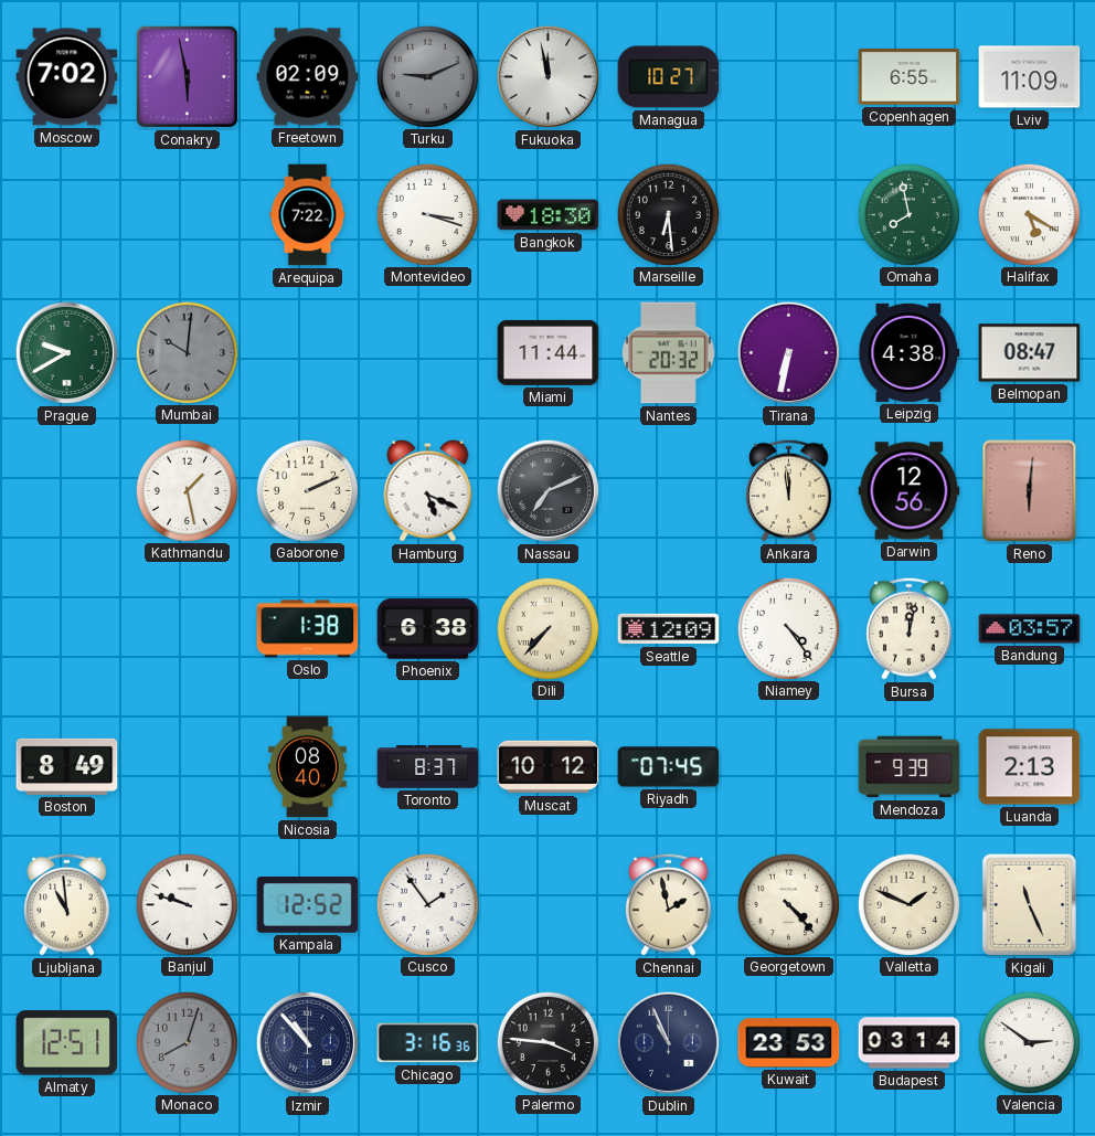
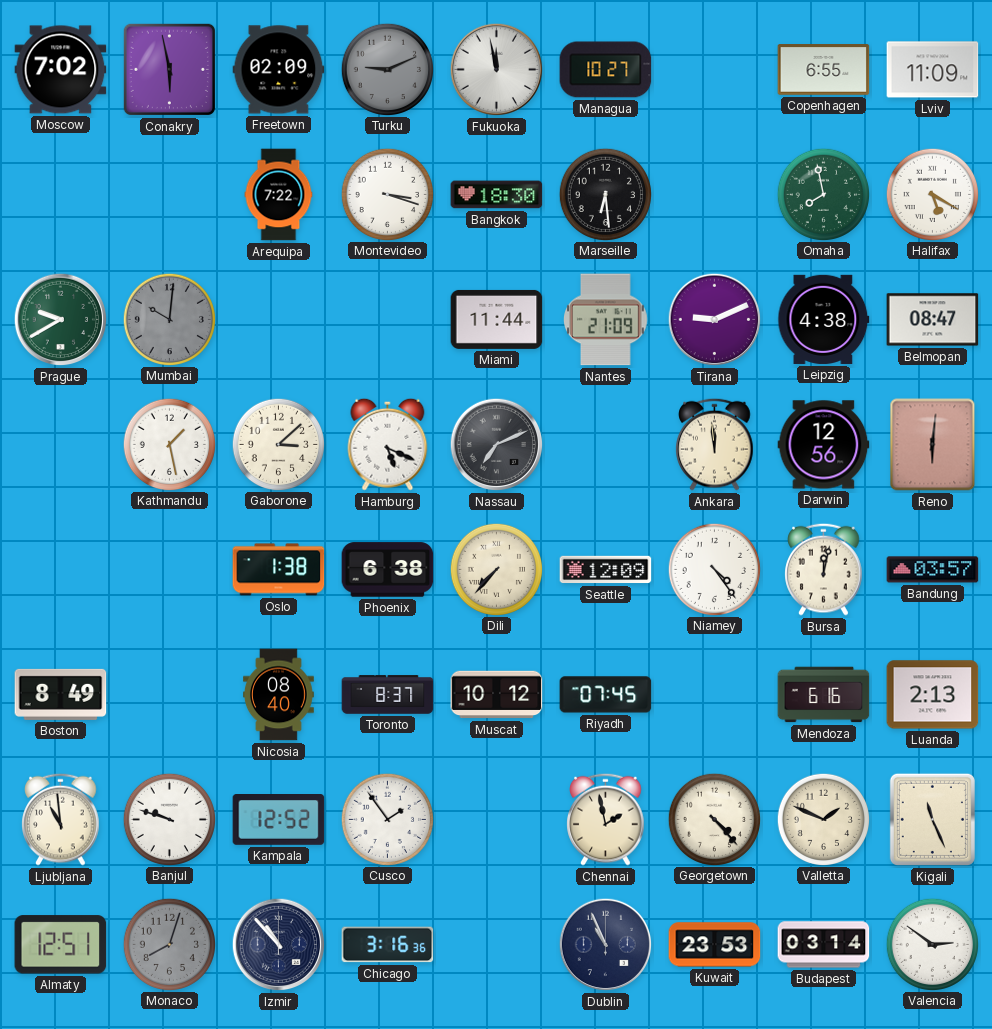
Nantes: 20:32 -> 21:09 (606, 320)
Tirana: 6:32 -> 9:11 (715, 320)
Gaborone: 2:11 -> 3:08 (278, 444)
Mendoza: 9:39 -> 6:16 (824, 695)
Palermo: 3:46 -> none (547, 1042)
